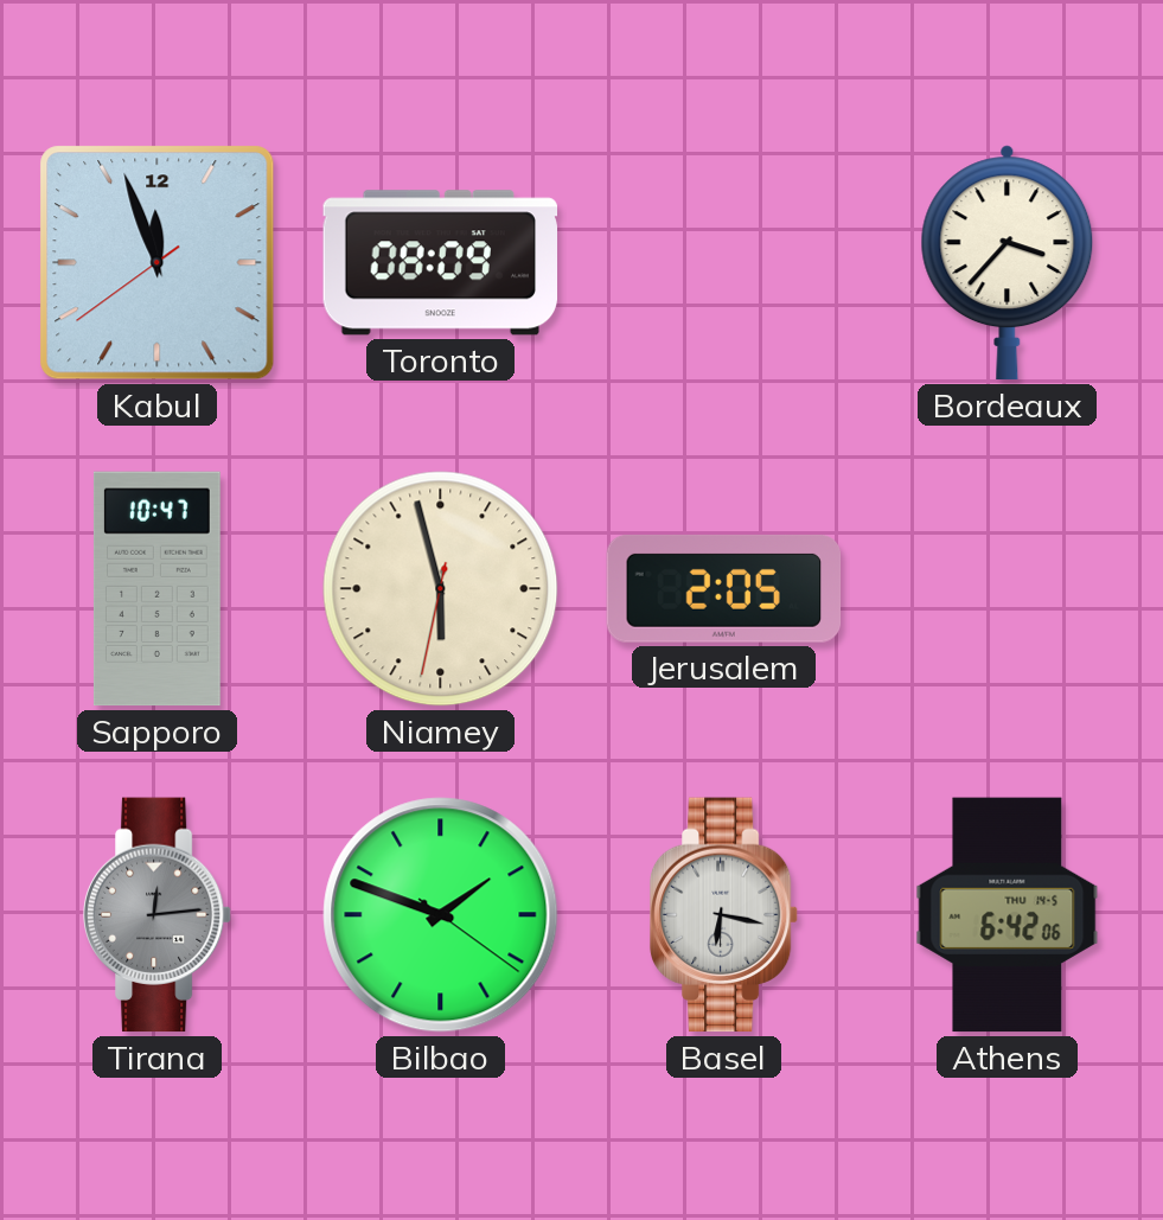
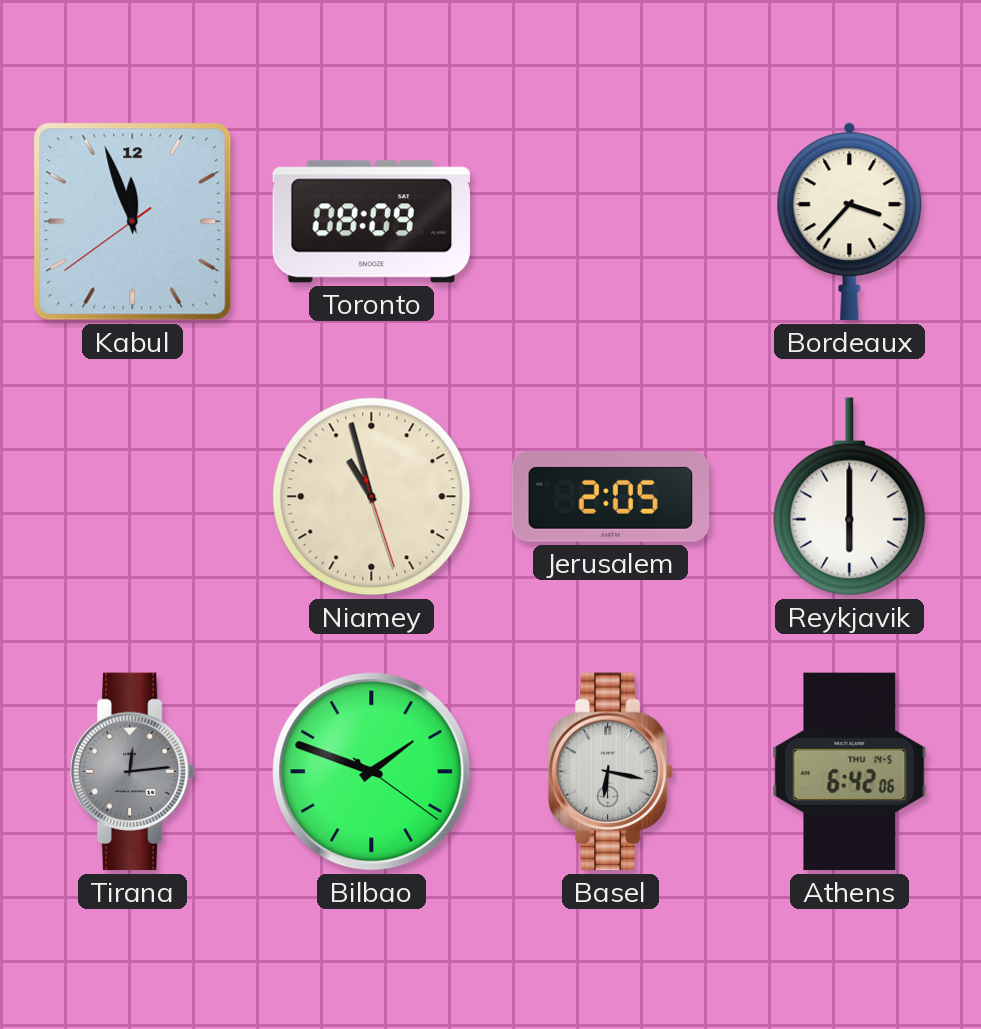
Sapporo: 10:47 -> none (156, 589)
Niamey: 5:57 -> 10:57 (372, 497)
Reykjavik: none -> 6:00 (850, 497)
